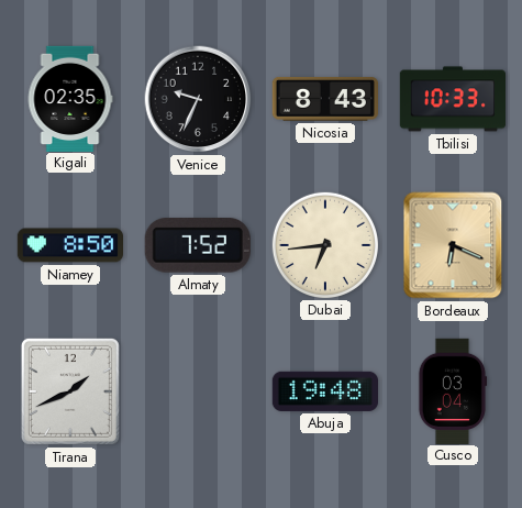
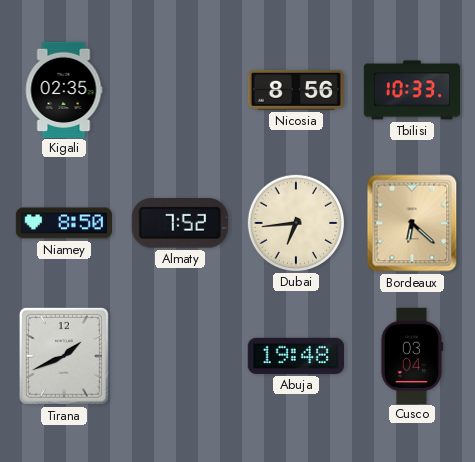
Venice: 9:34 -> none (198, 99)
Nicosia: 8:43 -> 8:56 (295, 90)
Bordeaux: 6:19 -> 6:22 (412, 223)
